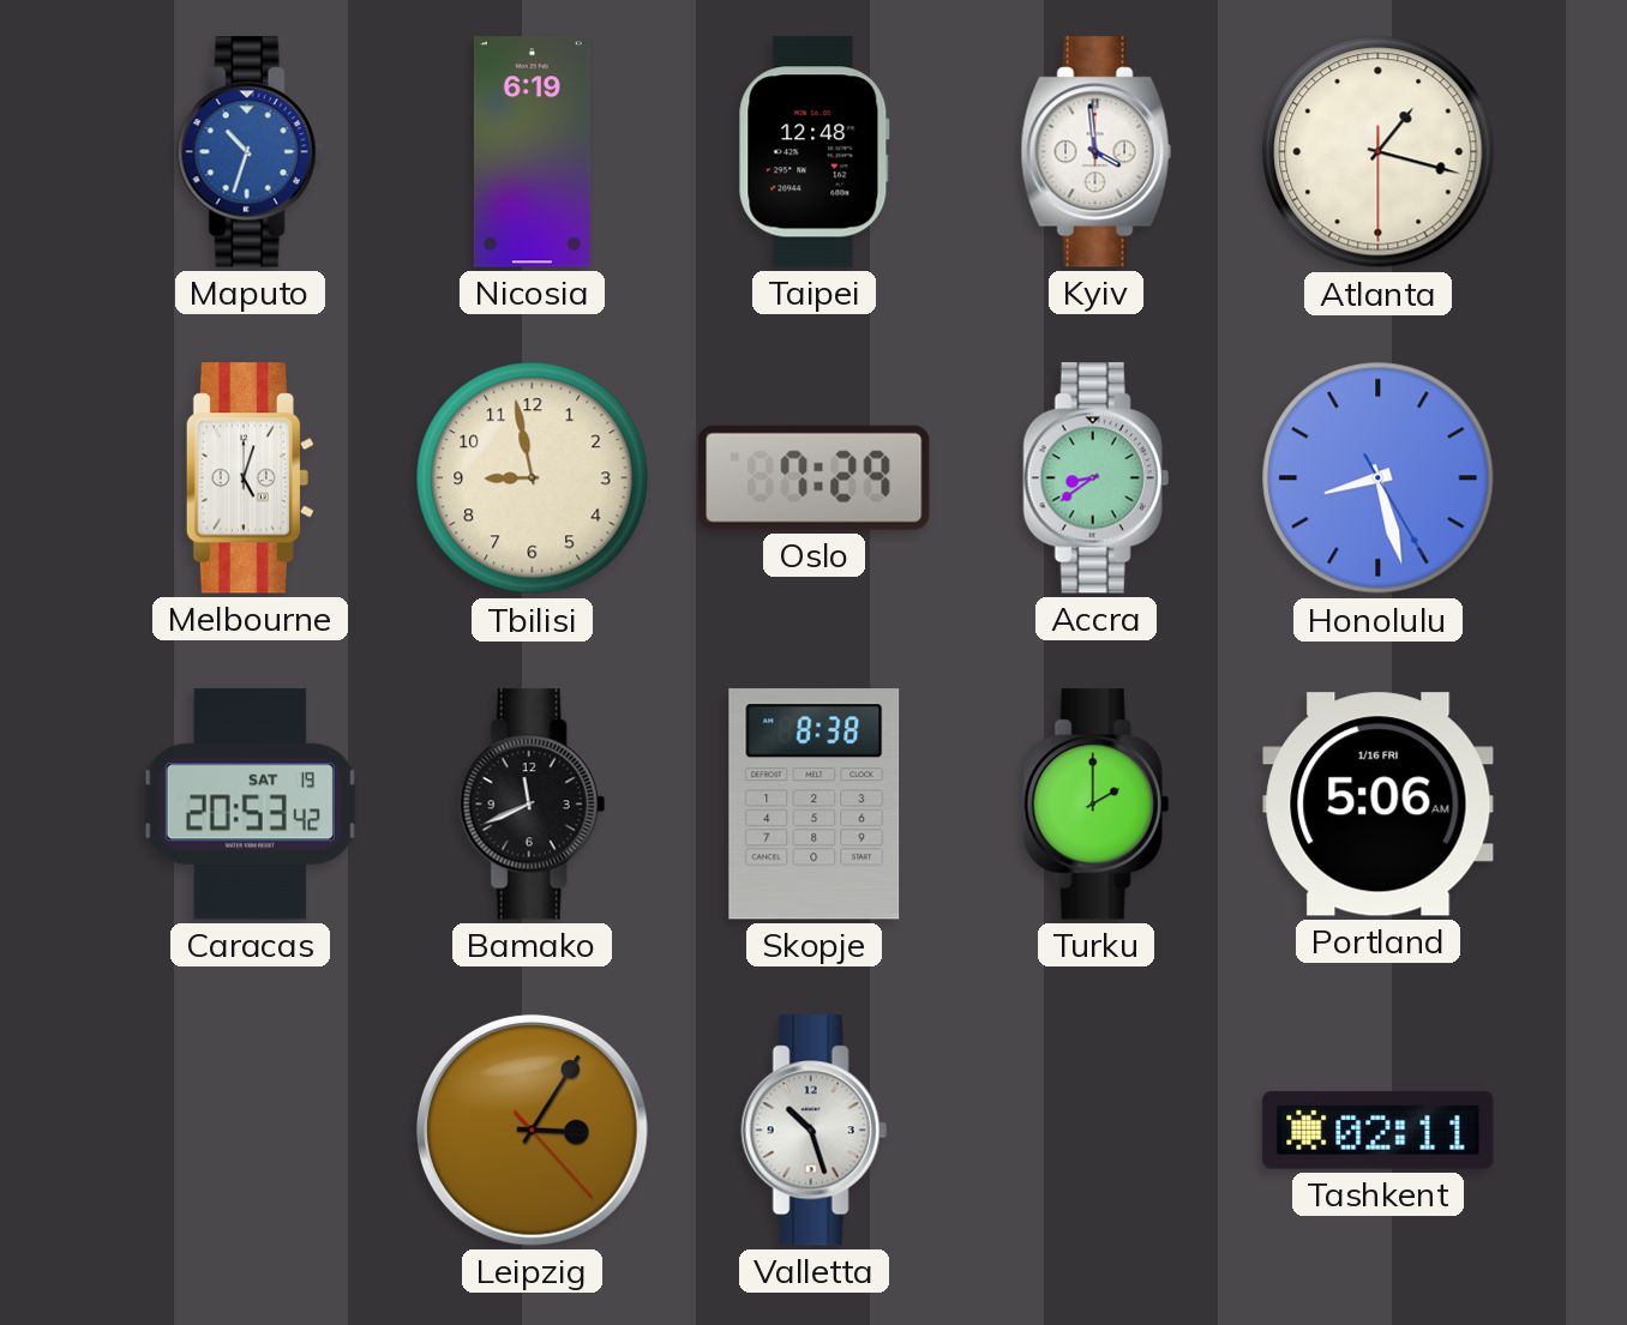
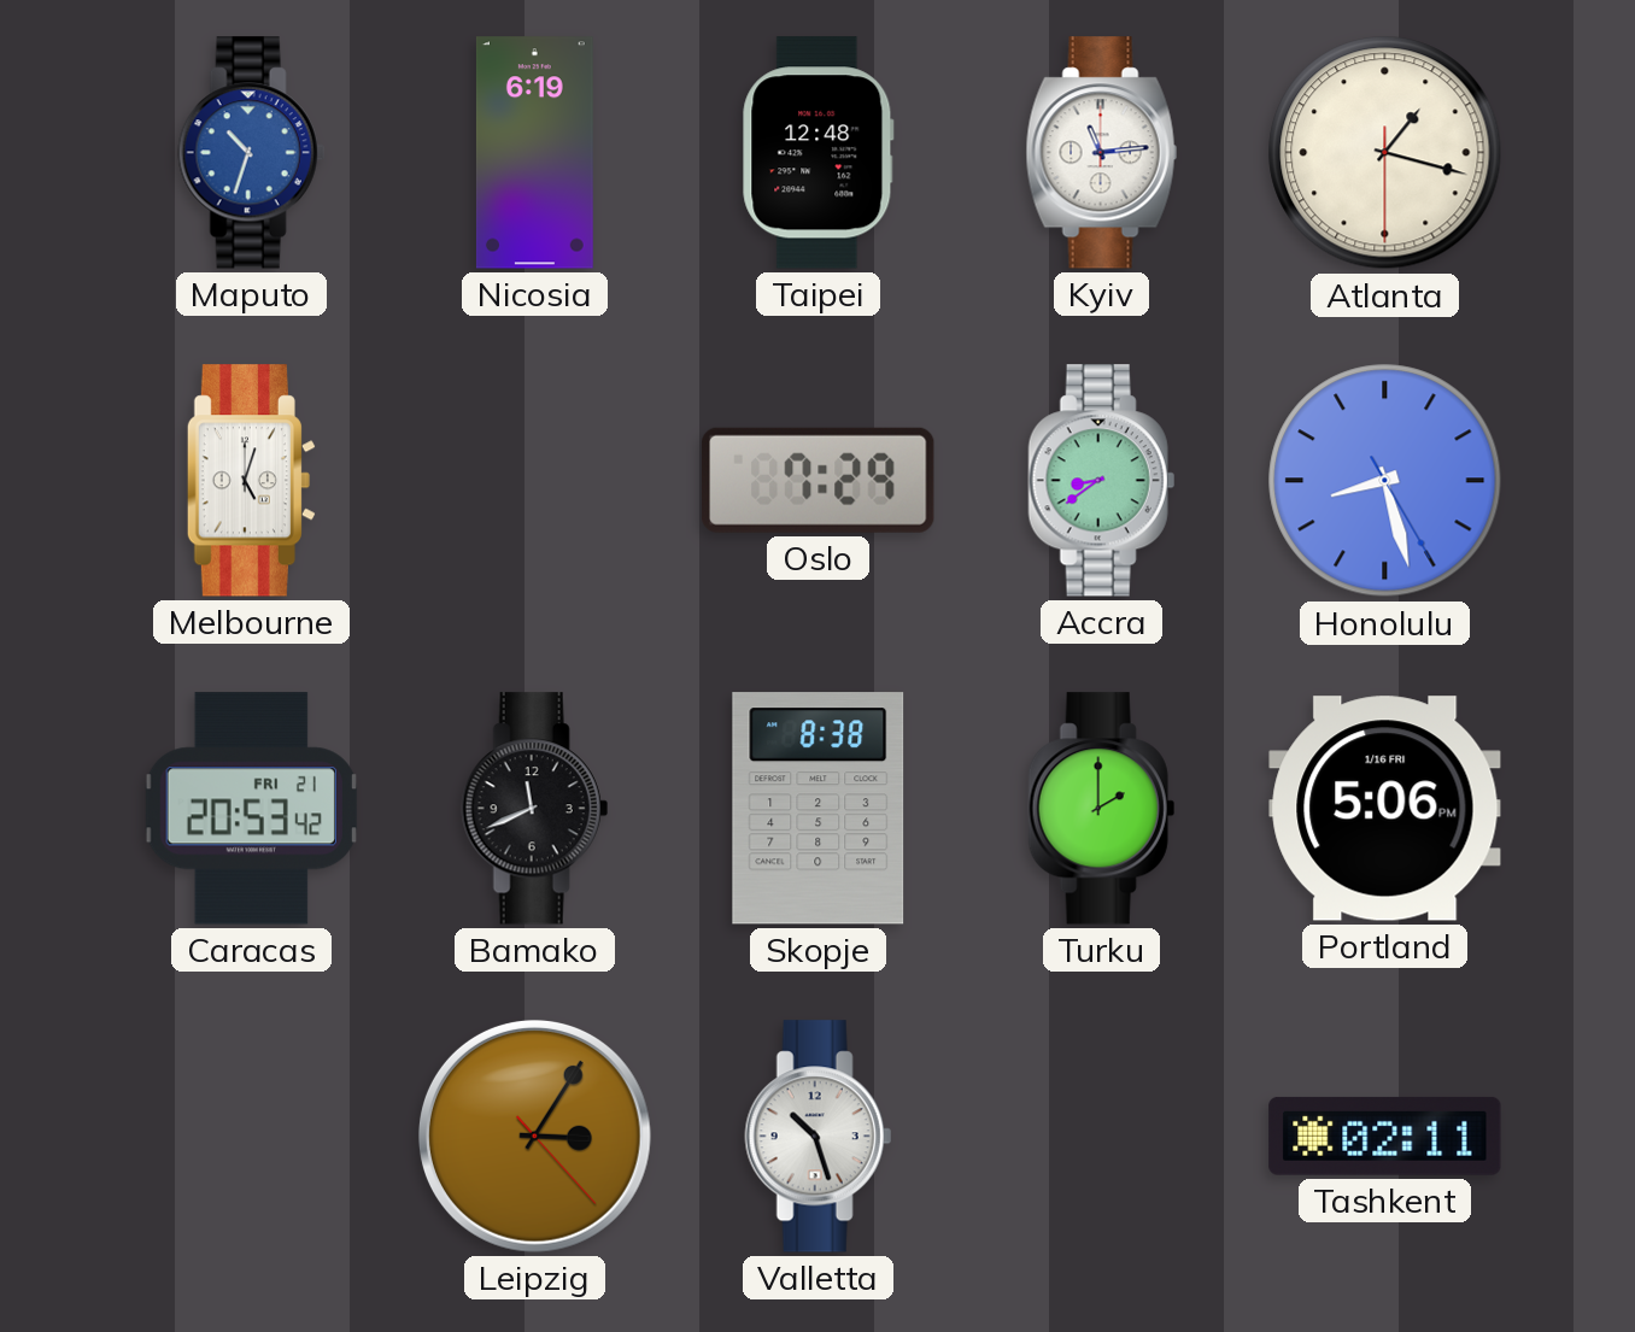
Kyiv: 3:59 -> 11:14 (1101, 153)
Tbilisi: 8:58 -> none (533, 478)
Caracas date: SAT 19 -> FRI 21 (251, 809)
Portland: 5:06 AM -> 5:06 PM (1385, 809)
